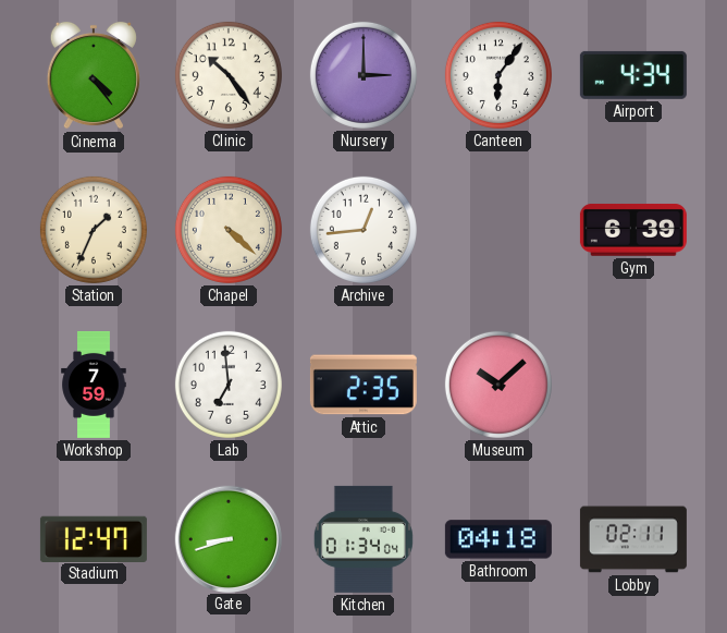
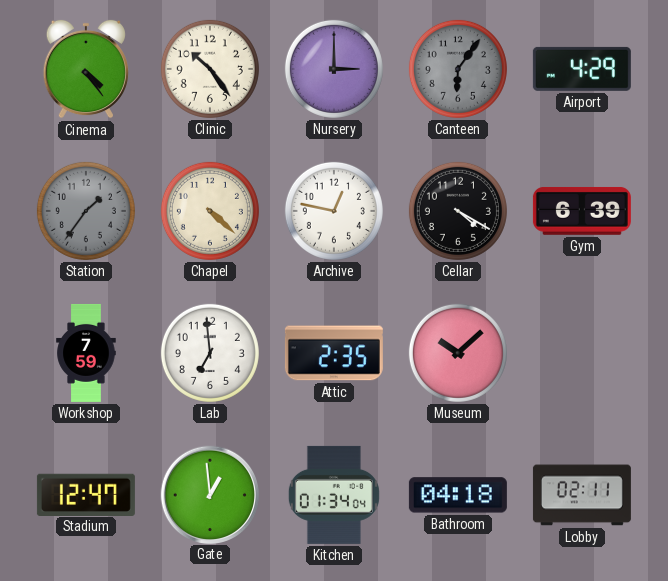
Canteen dial: white -> grey (458, 69)
Airport: 4:34 -> 4:29 (582, 69)
Station: 1:34 -> 1:36 (86, 211)
Station dial: cream -> grey (86, 211)
Archive: 12:44 -> 12:47 (334, 211)
Cellar: none -> 4:20 (458, 211)
Gate: 8:42 -> 12:59 (209, 494)
